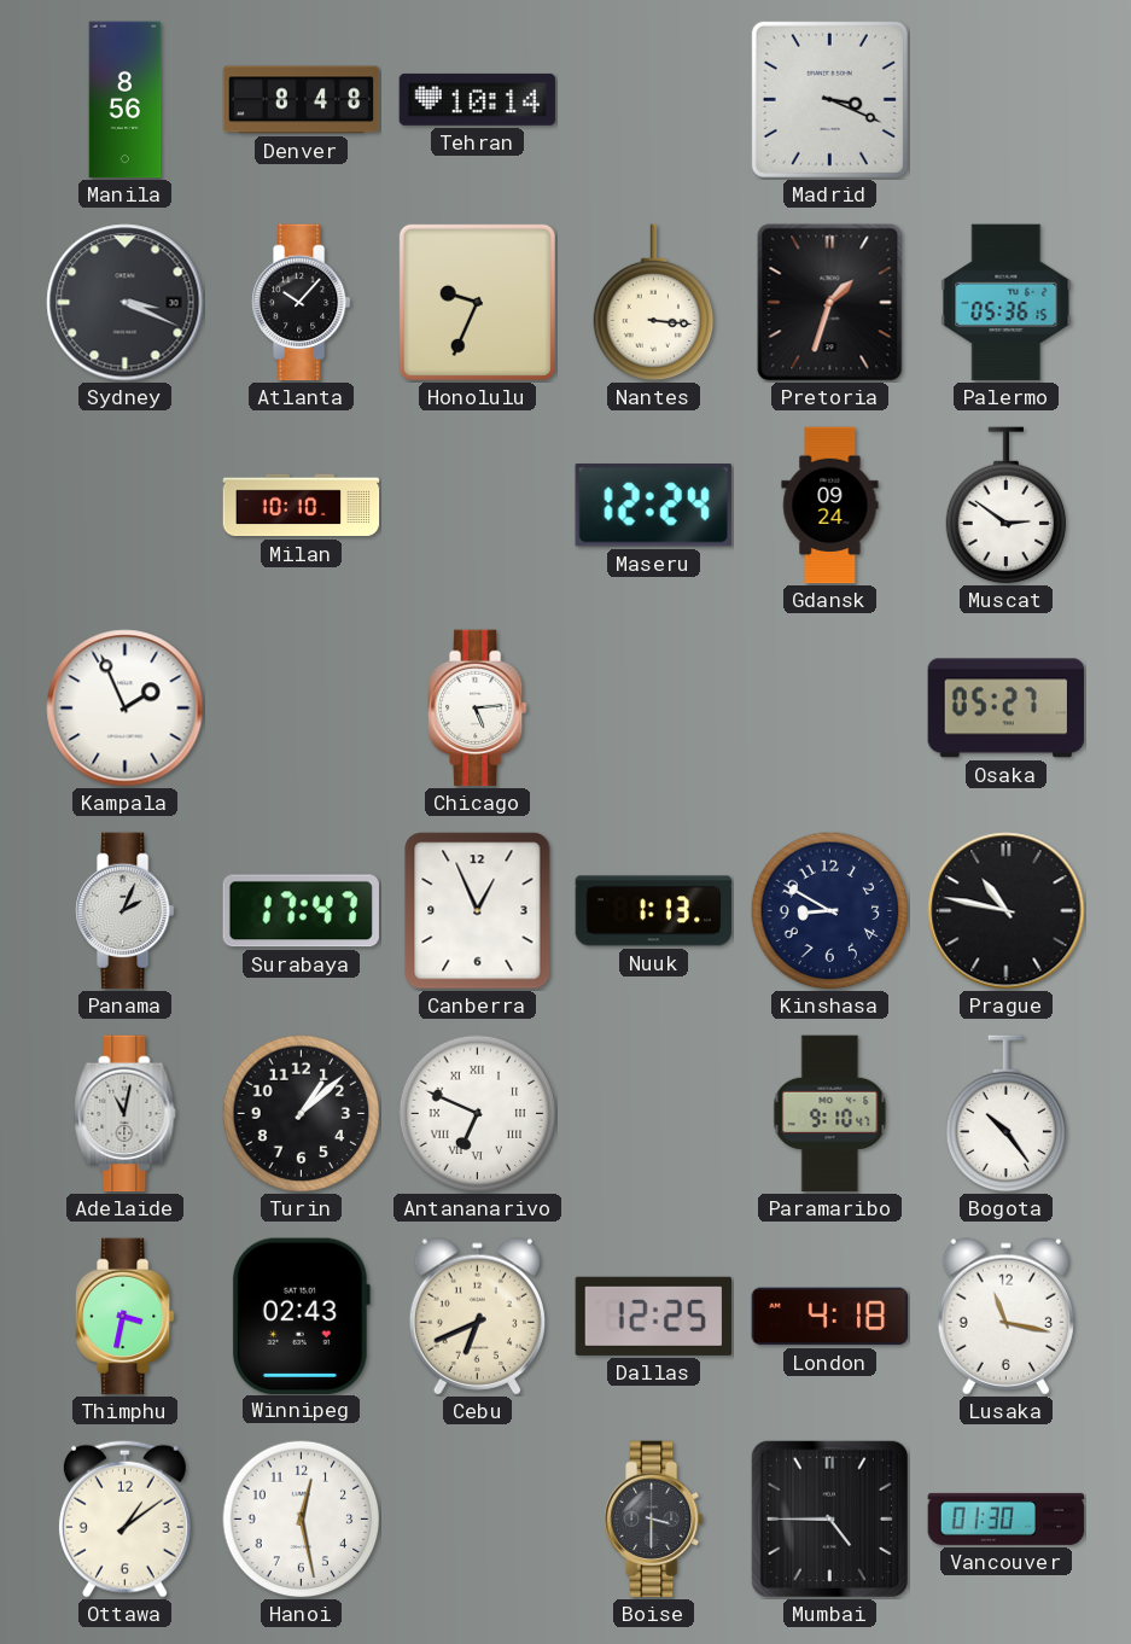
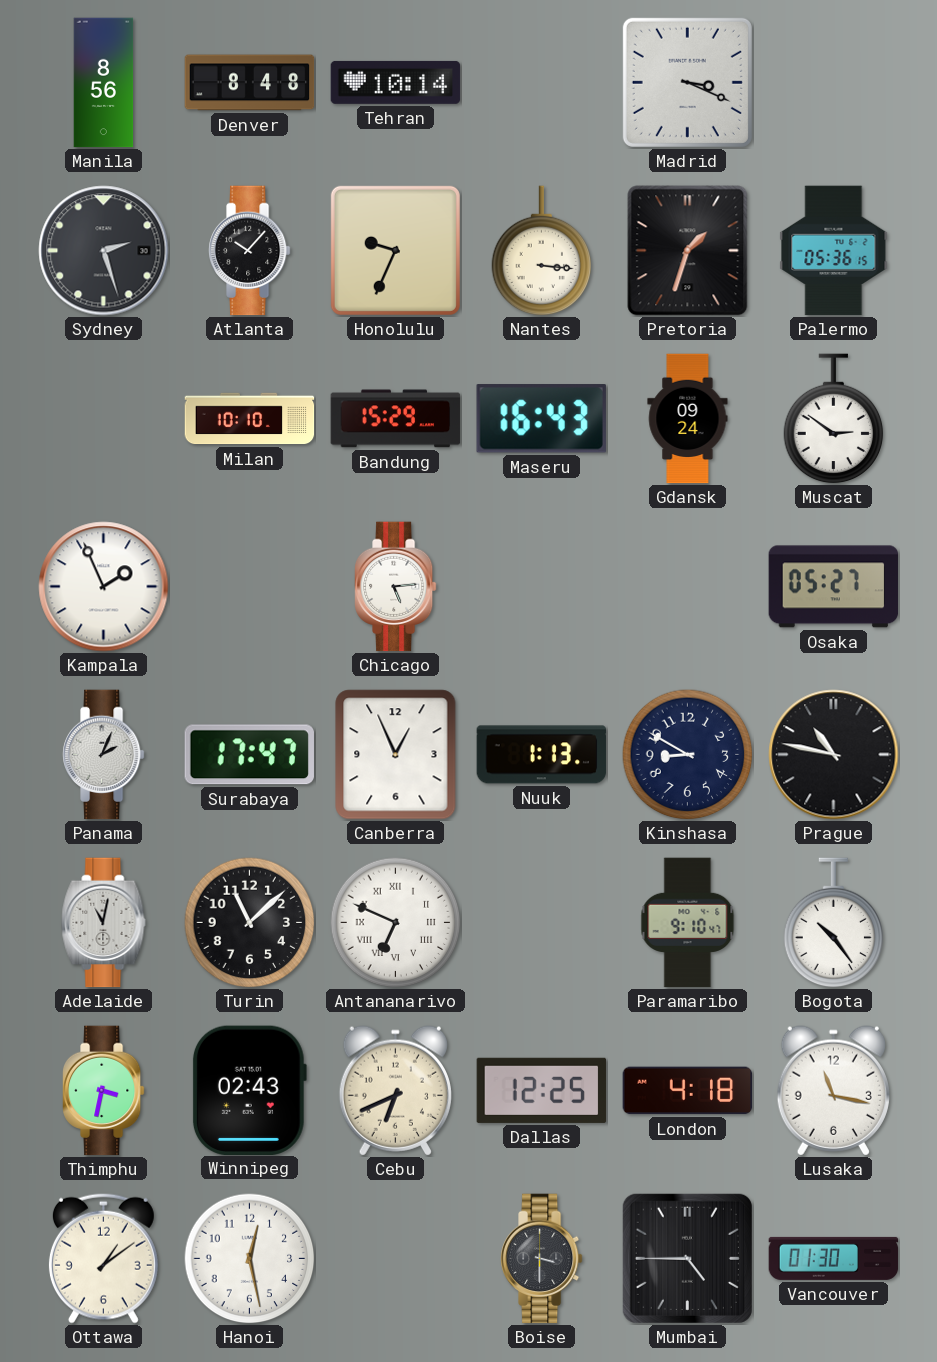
Sydney: 3:19 -> 2:27 (104, 251)
Bandung: none -> 15:29 (396, 419)
Maseru: 12:24 -> 16:43 (541, 419)
Turin: 1:08 -> 11:08 (250, 923)
